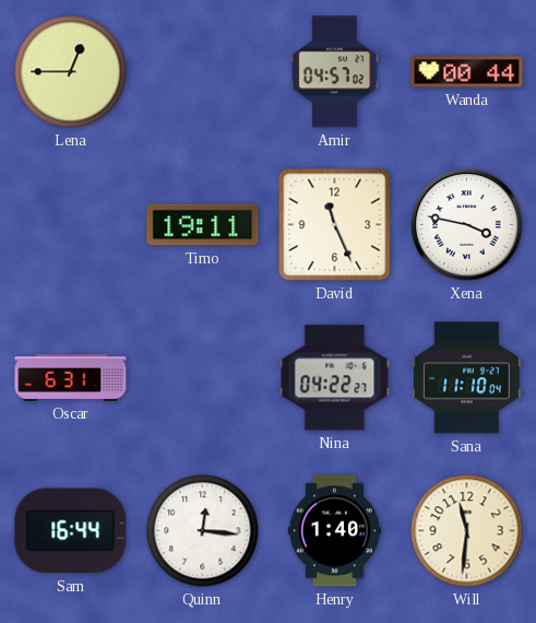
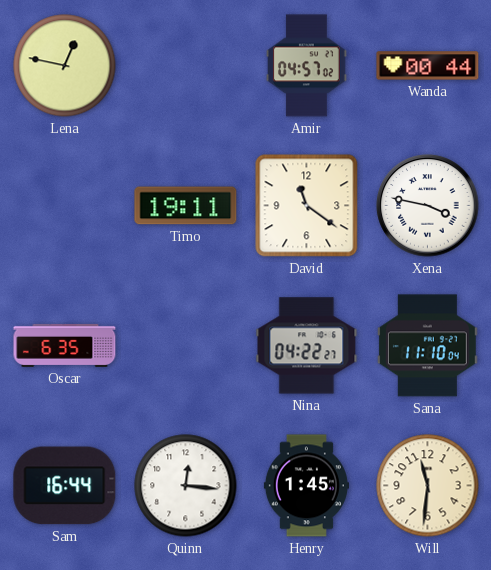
Lena: 12:45 -> 12:47 (65, 66)
David: 11:26 -> 11:21 (307, 206)
Oscar: 6:31 -> 6:35 (65, 345)
Henry: 1:40 -> 1:45 (306, 486)
